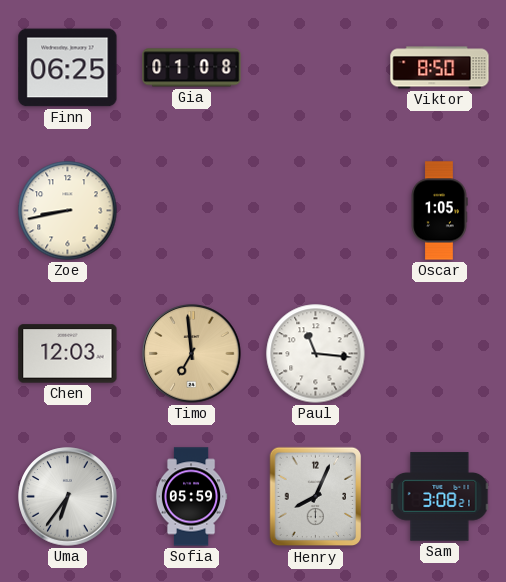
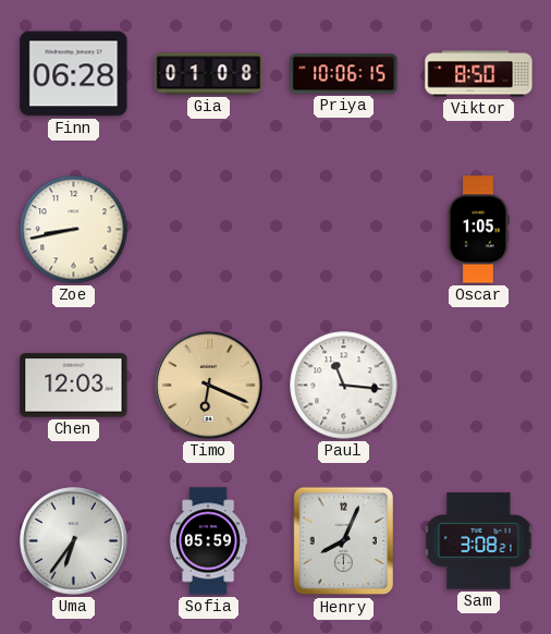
Finn: 06:25 -> 06:28 (74, 74)
Priya: none -> 10:06 (344, 74)
Timo: 6:59 -> 6:19 (209, 386)
